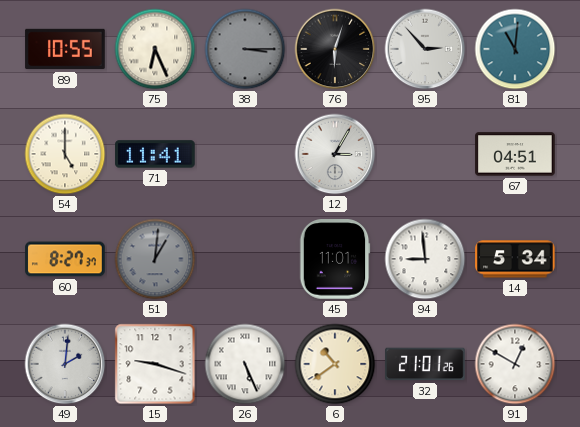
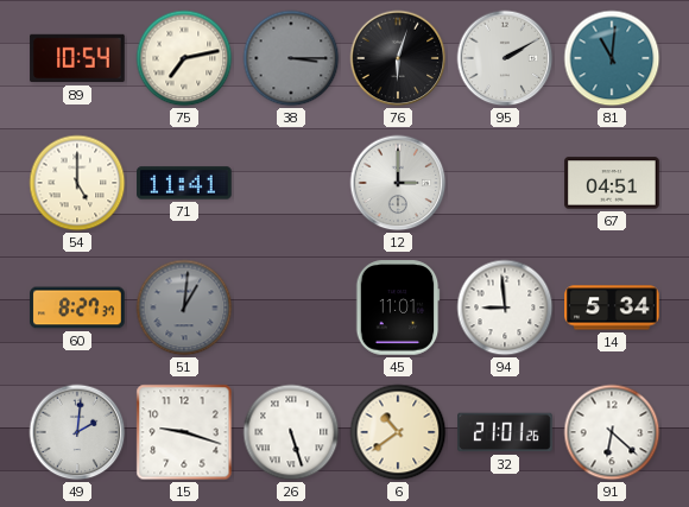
89: 10:55 -> 10:54 (77, 58)
75: 6:26 -> 7:13 (184, 58)
95: 2:53 -> 2:10 (505, 58)
12: 3:05 -> 3:00 (398, 183)
26: 5:26 -> 5:27 (291, 432)
91: 12:50 -> 6:22 (612, 432)
